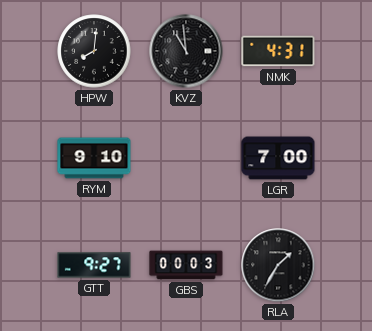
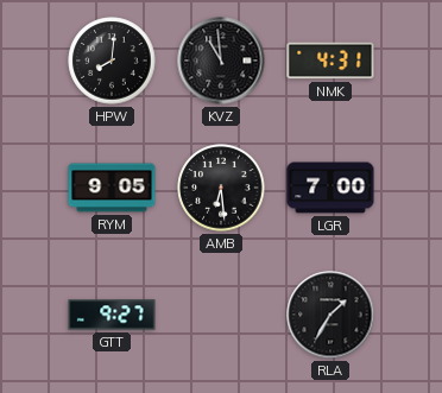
RYM: 9:10 -> 9:05 (112, 188)
AMB: none -> 6:29 (221, 188)
GBS: 00:03 -> none (186, 265)
